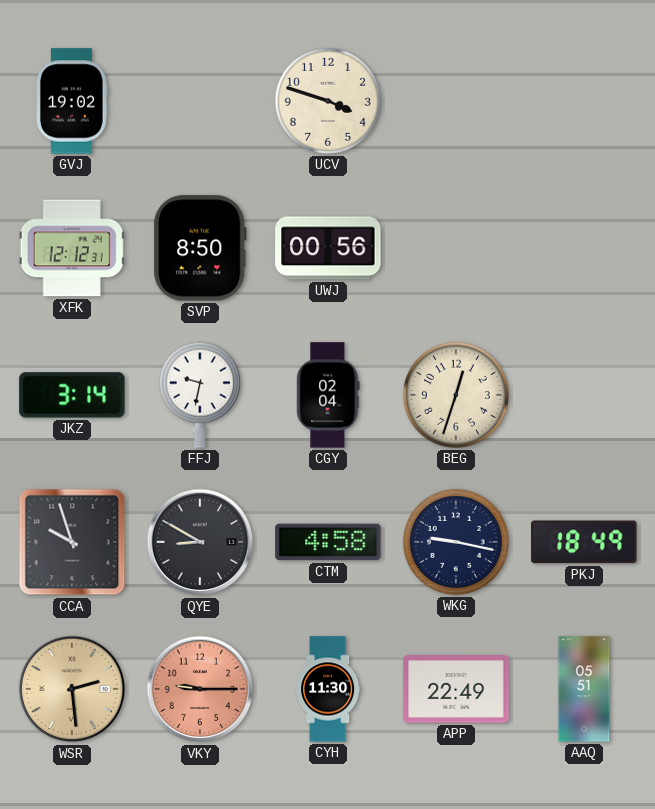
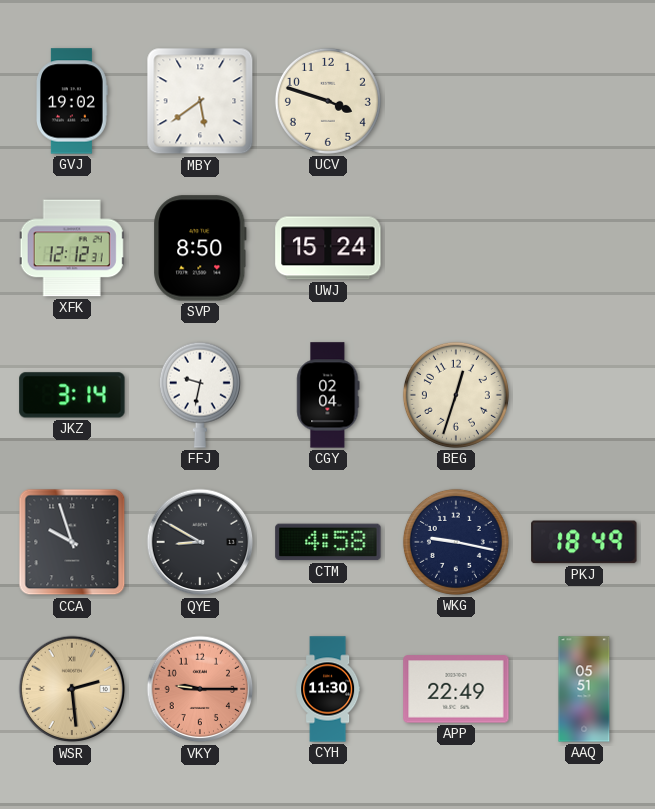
MBY: none -> 5:39 (200, 101)
UWJ: 00:56 -> 15:24 (328, 248)
